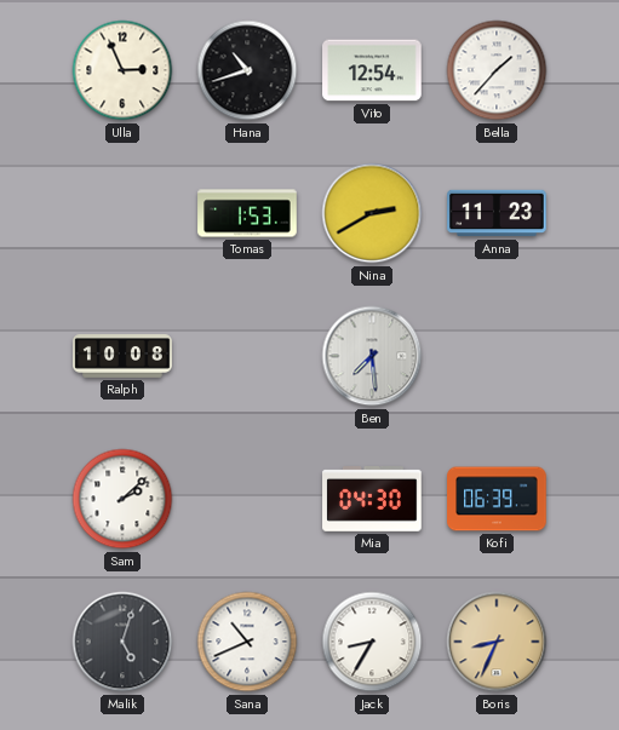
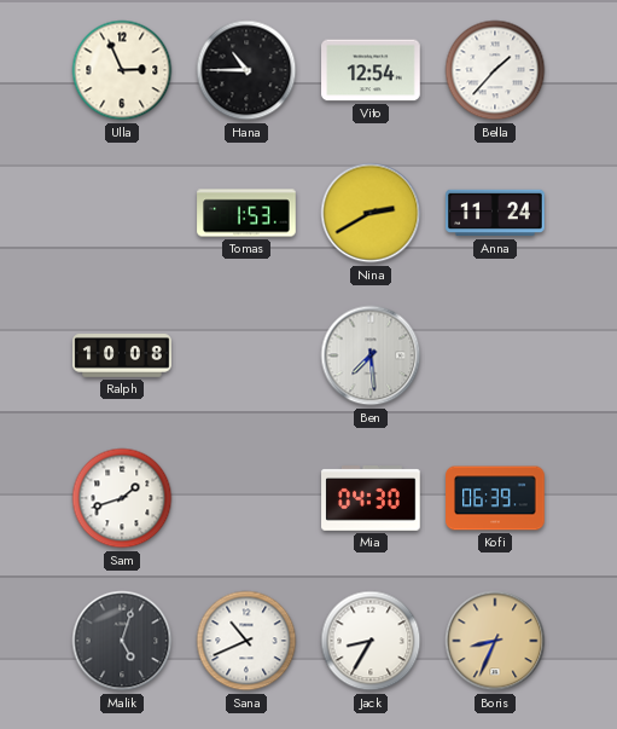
Hana: 10:42 -> 10:45 (246, 70)
Anna: 11:23 -> 11:24 (495, 213)
Sam: 2:08 -> 1:42 (122, 498)
